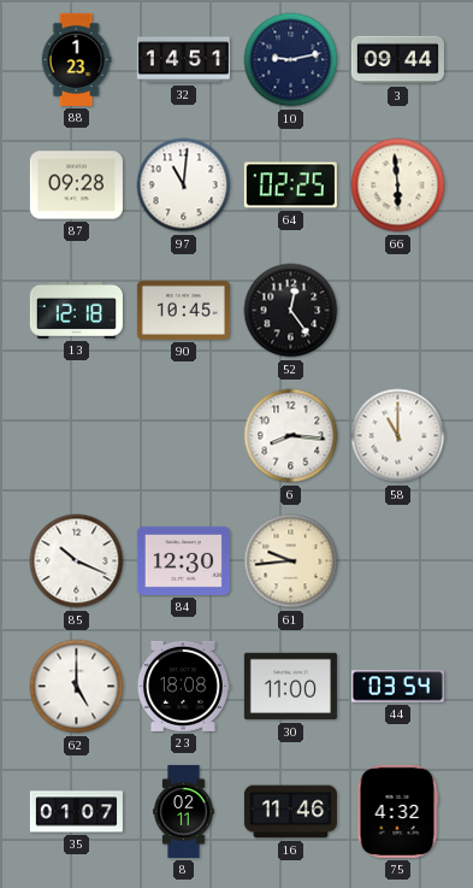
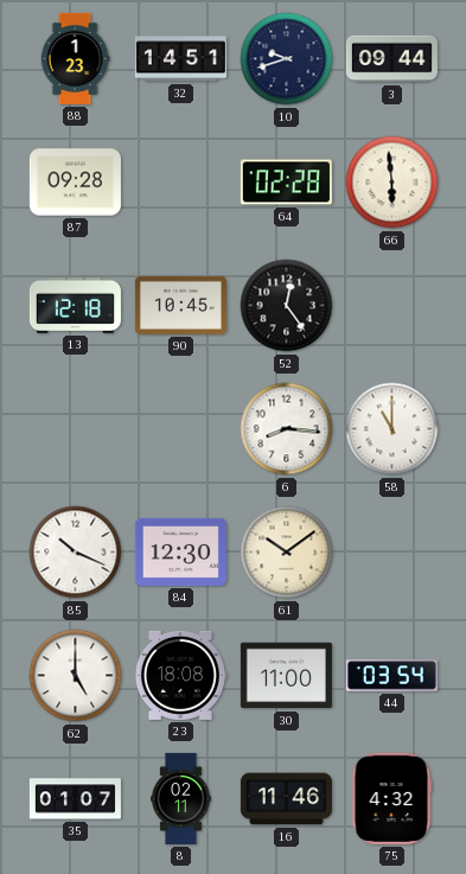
10: 9:13 -> 9:42 (287, 59)
97: 11:01 -> none (184, 186)
64: 02:25 -> 02:28 (286, 183)
61: 9:44 -> 10:09 (287, 553)
